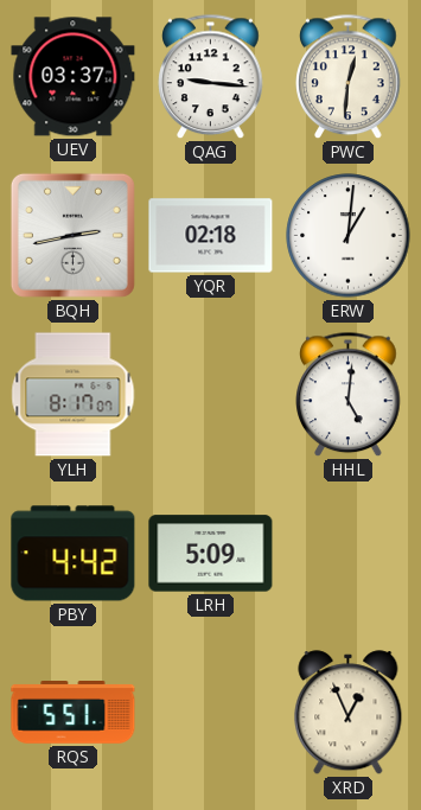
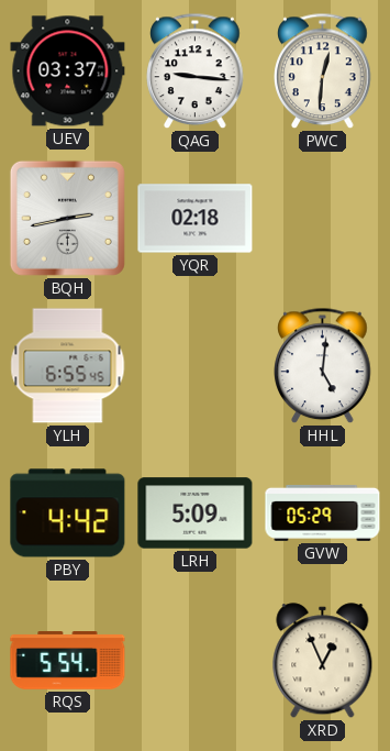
ERW: 1:01 -> none (349, 236)
YLH: 8:17 -> 6:55 (68, 366)
GVW: none -> 05:29 (323, 512)
RQS: 5:51 -> 5:54 (68, 661)
